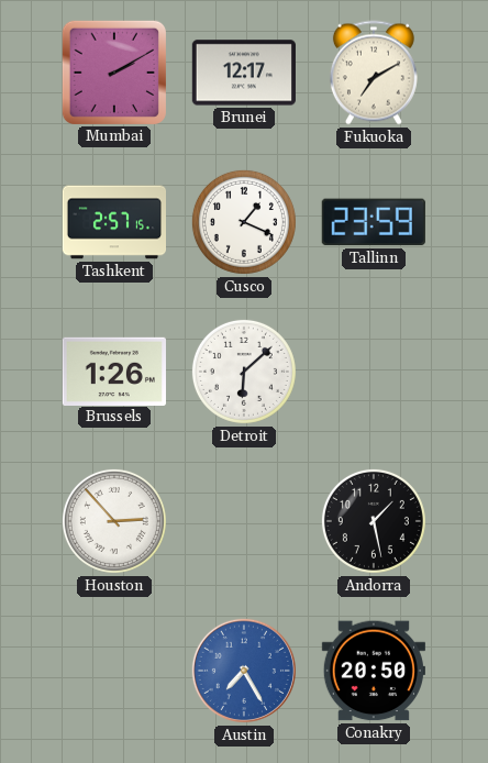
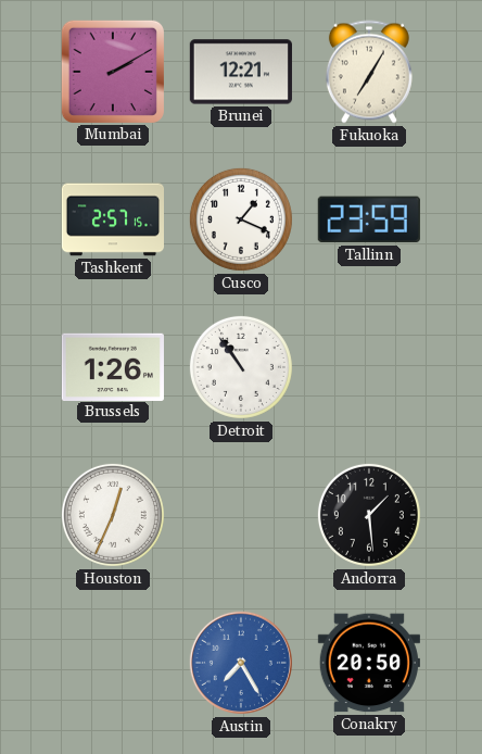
Brunei: 12:17 -> 12:21 (241, 72)
Fukuoka: 7:10 -> 7:05 (369, 72)
Detroit: 6:08 -> 10:54 (241, 367)
Houston: 2:53 -> 12:34 (113, 515)
Andorra: 1:28 -> 1:29 (369, 515)
